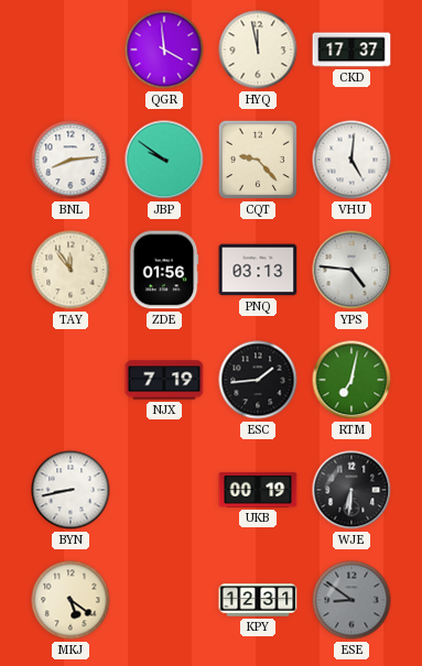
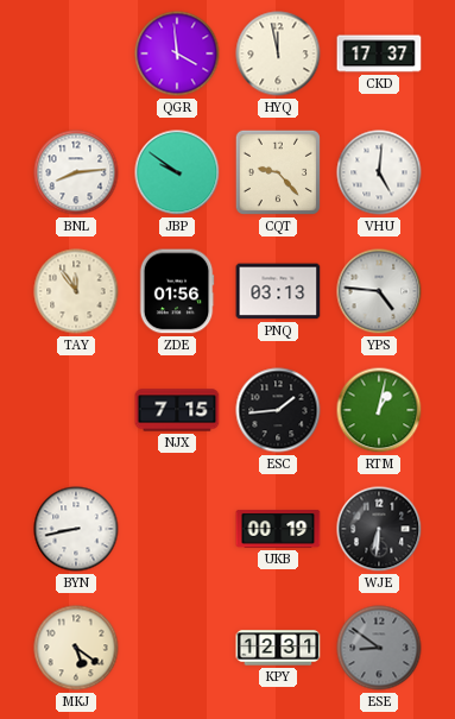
NJX: 7:19 -> 7:15 (177, 410)
RTM: 7:02 -> 1:02 (379, 410)
